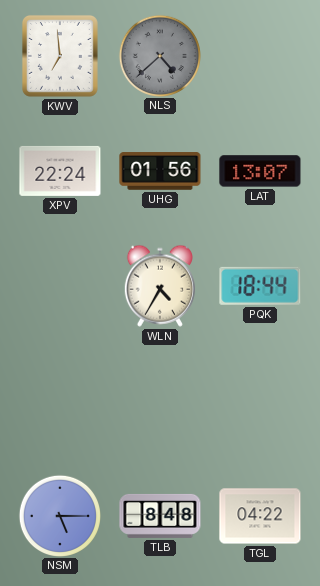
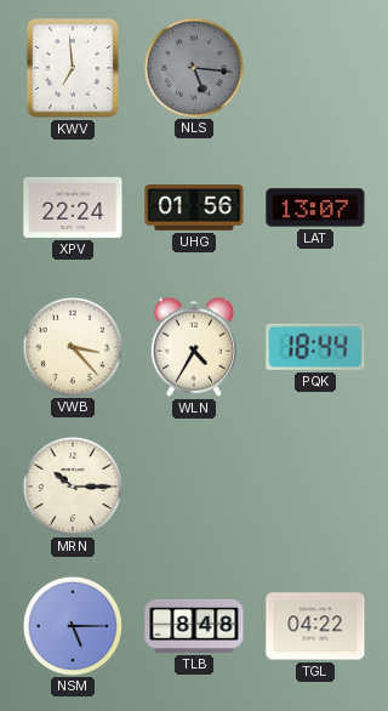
NLS: 4:38 -> 5:16 (193, 67)
VWB: none -> 3:23 (72, 346)
MRN: none -> 10:15 (72, 485)
